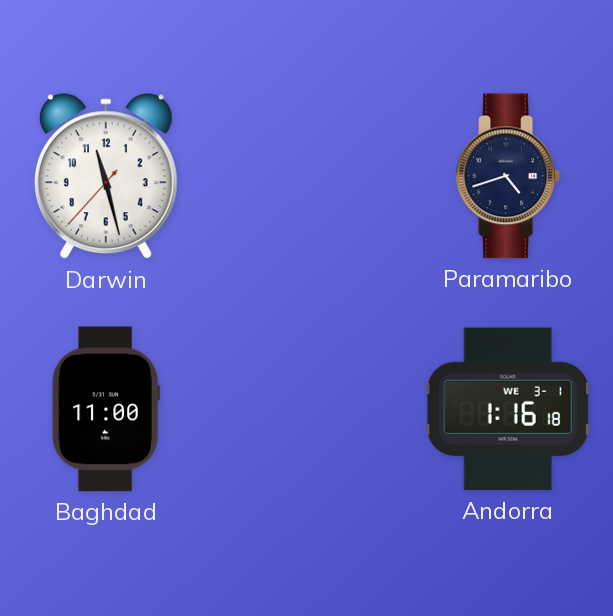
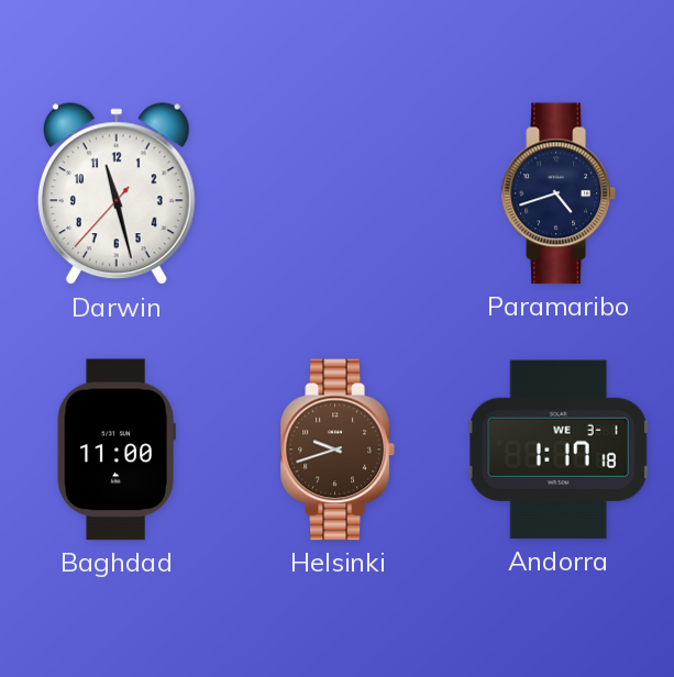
Helsinki: none -> 9:42 (338, 450)
Andorra: 1:16 -> 1:17 (559, 450)
